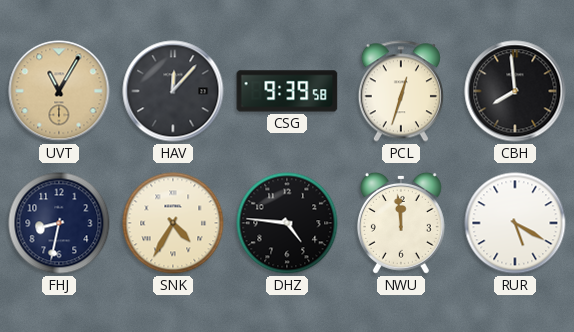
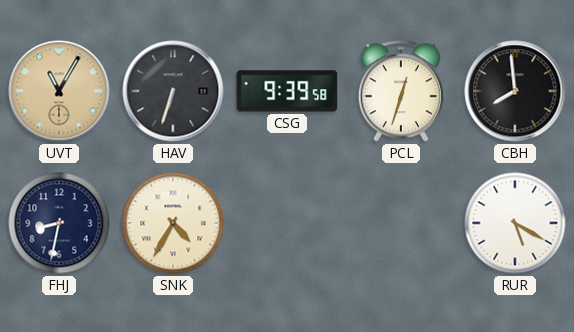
HAV: 12:07 -> 6:33 (173, 91)
DHZ: 4:46 -> none (287, 223)
NWU: 11:59 -> none (401, 223)
